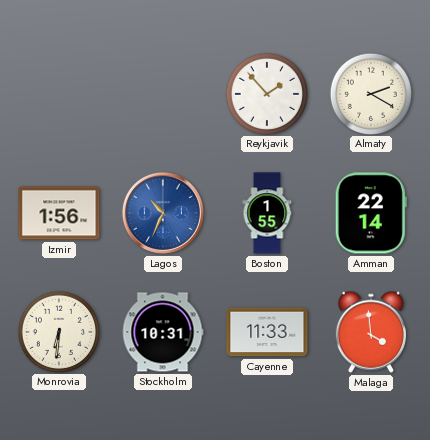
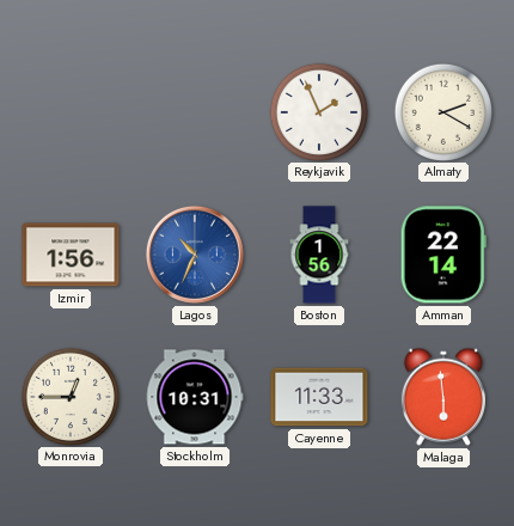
Reykjavik: 1:53 -> 1:56 (318, 111)
Boston: 1:55 -> 1:56 (319, 255)
Monrovia: 6:31 -> 12:45 (69, 396)
Malaga: 3:59 -> 5:59 (443, 397)
